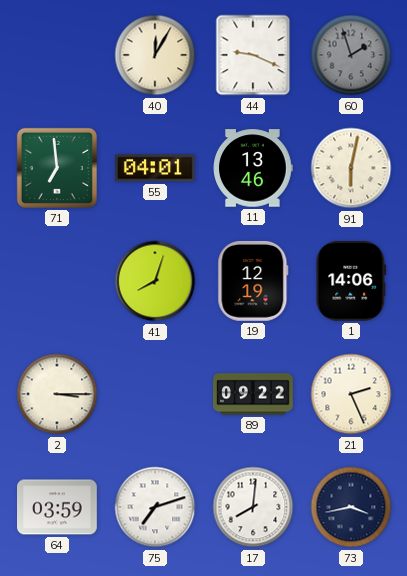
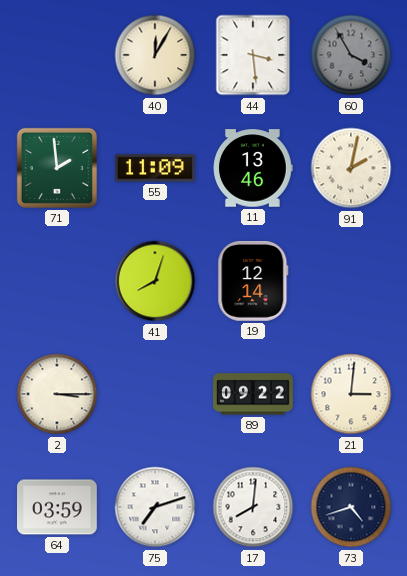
44: 9:19 -> 3:29 (253, 55)
60: 1:57 -> 3:55 (351, 55)
71: 6:59 -> 1:59 (57, 168)
55: 04:01 -> 11:09 (156, 168)
91: 6:02 -> 2:02 (351, 168)
19: 12:19 -> 12:14 (253, 281)
1: 14:06 -> none (351, 281)
21: 2:26 -> 3:01 (351, 394)
73: 3:43 -> 4:42 (351, 507)
